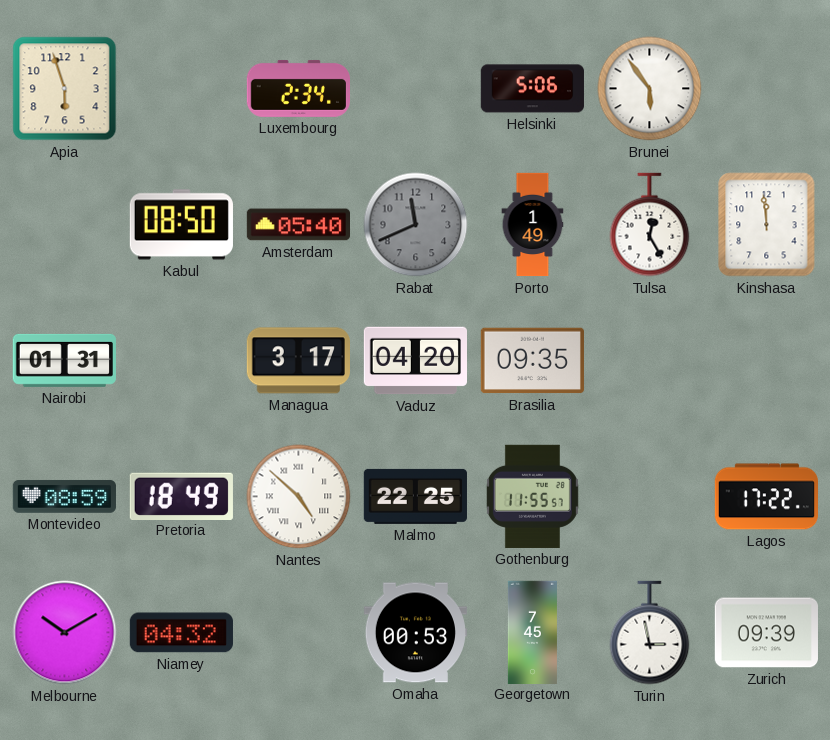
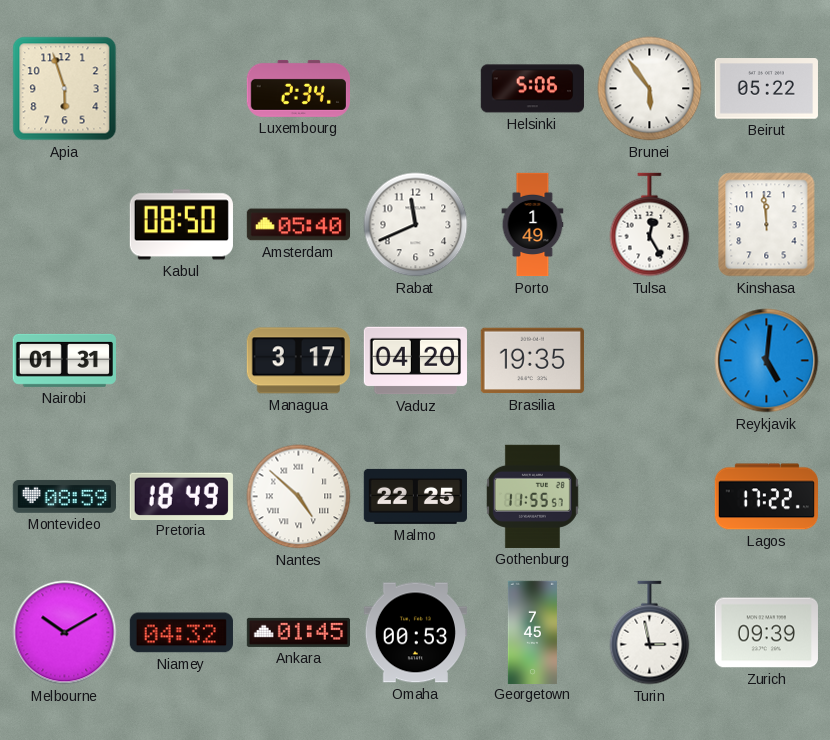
Beirut: none -> 05:22 (766, 89)
Rabat dial: grey -> white (416, 225)
Brasilia: 09:35 -> 19:35 (532, 361)
Reykjavik: none -> 5:01 (767, 361)
Ankara: none -> 01:45 (298, 632)
